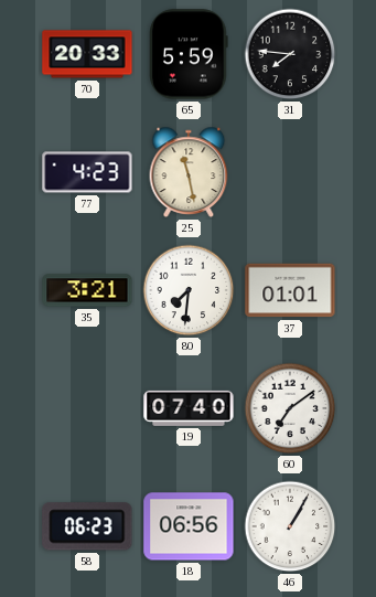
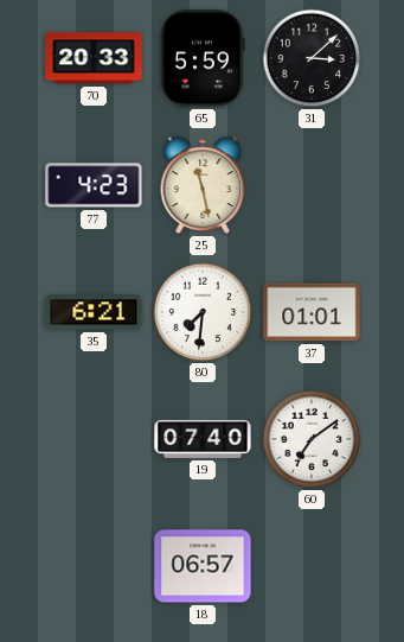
31: 7:46 -> 3:08 (312, 58)
35: 3:21 -> 6:21 (94, 312)
58: 06:23 -> none (87, 526)
18: 06:56 -> 06:57 (203, 566)
46: 1:05 -> none (290, 526)
